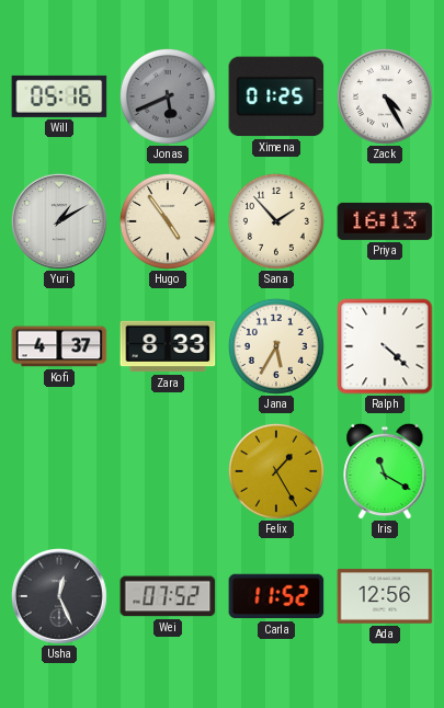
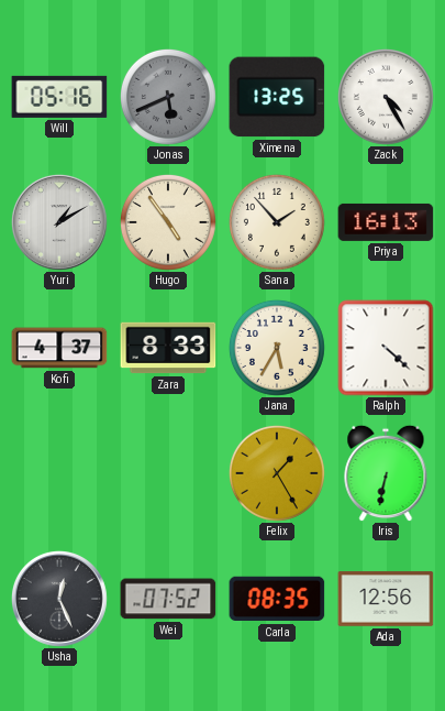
Ximena: 01:25 -> 13:25 (277, 97)
Iris: 11:20 -> 6:32 (386, 473)
Carla: 11:52 -> 08:35 (277, 599)
